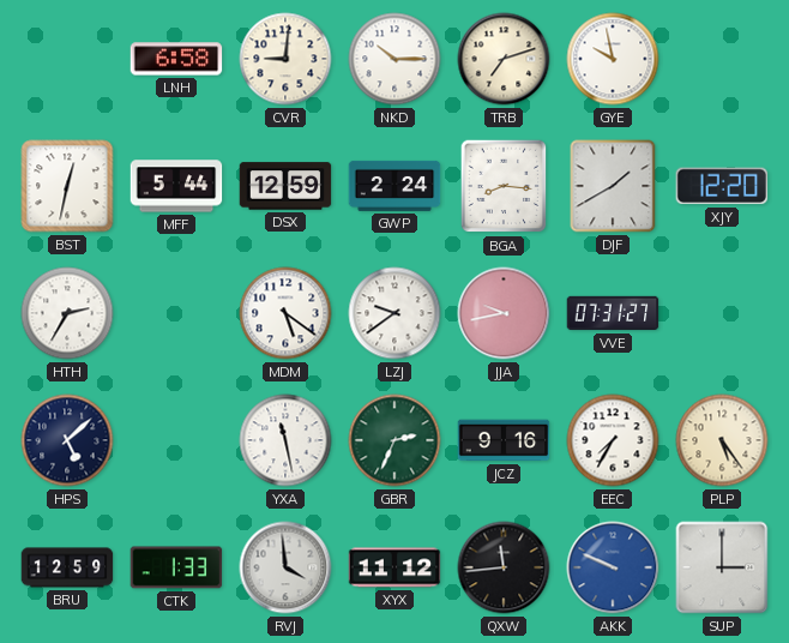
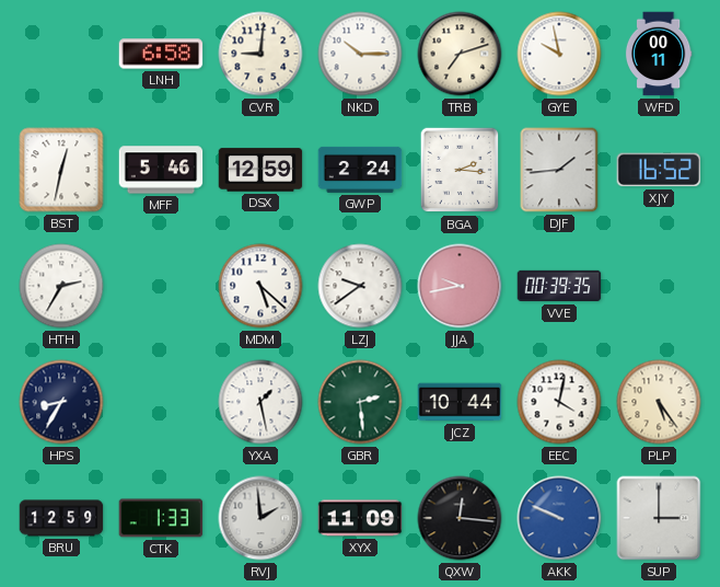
WFD: none -> 00:11 (659, 54)
MFF: 5:44 -> 5:46 (161, 170)
BGA: 8:16 -> 2:16 (460, 170)
DJF: 1:40 -> 1:44 (559, 170)
XJY: 12:20 -> 16:52 (659, 170)
MDM: 5:21 -> 5:22 (260, 286)
VVE: 07:31 -> 00:39 (559, 286)
HPS: 5:08 -> 8:35 (61, 402)
YXA: 11:28 -> 1:28 (260, 402)
GBR: 2:34 -> 2:29 (360, 402)
JCZ: 9:16 -> 10:44 (460, 402)
EEC: 7:35 -> 4:02 (559, 402)
RVJ: 3:59 -> 1:59 (260, 518)
XYX: 11:12 -> 11:09 (360, 518)
QXW: 11:44 -> 12:16 (460, 518)
